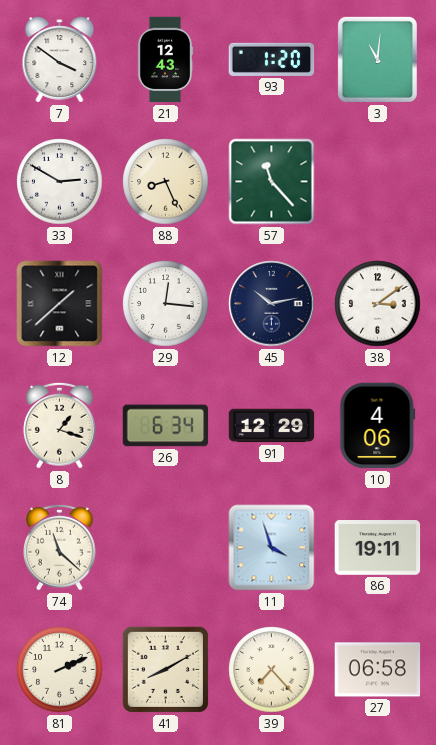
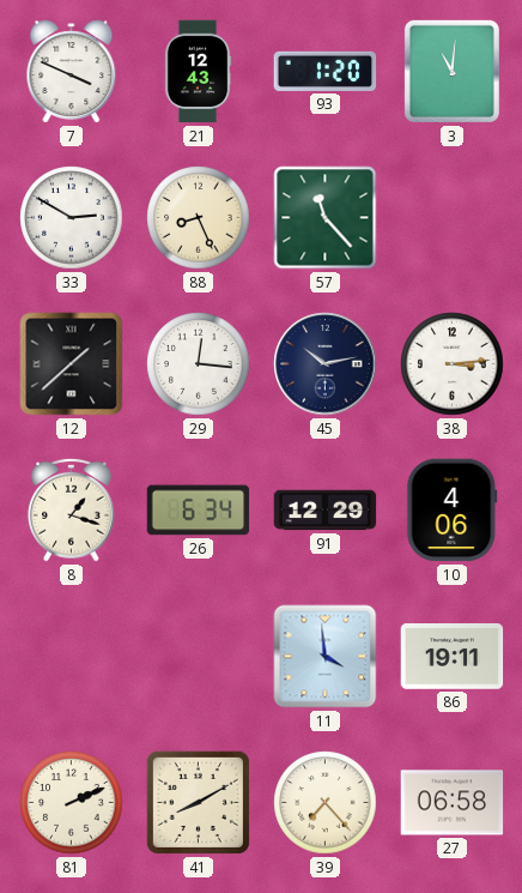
7: 3:51 -> 3:49 (72, 72)
38: 3:09 -> 3:14 (453, 364)
74: 11:22 -> none (60, 547)
11: 3:57 -> 3:59 (326, 657)
